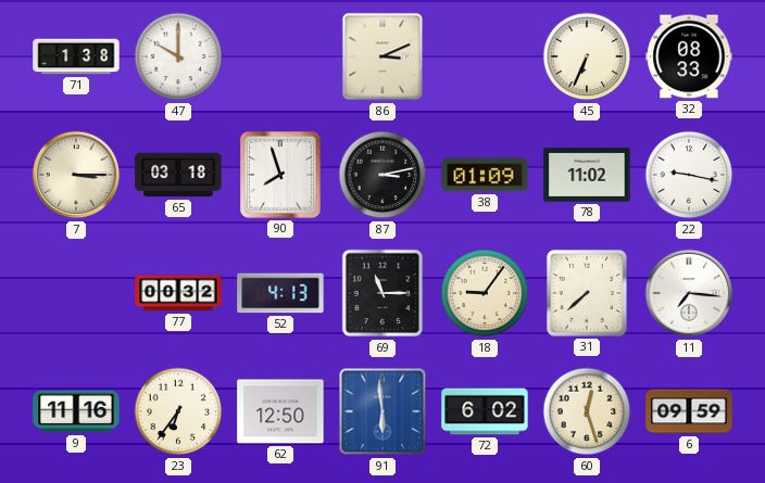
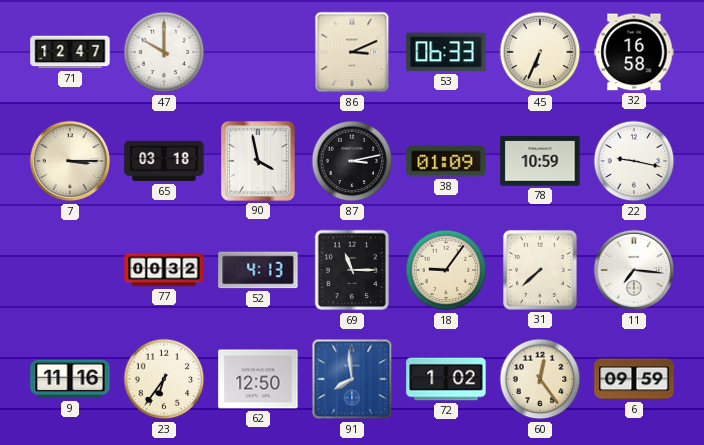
71: 1:38 -> 12:47 (70, 52)
53: none -> 06:33 (446, 52)
32: 08:33 -> 16:58 (634, 52)
90: 7:57 -> 3:58 (259, 162)
78: 11:02 -> 10:59 (540, 161)
91: 5:59 -> 7:59 (352, 379)
72: 6:02 -> 1:02 (446, 379)
60: 12:27 -> 12:24 (540, 379)
